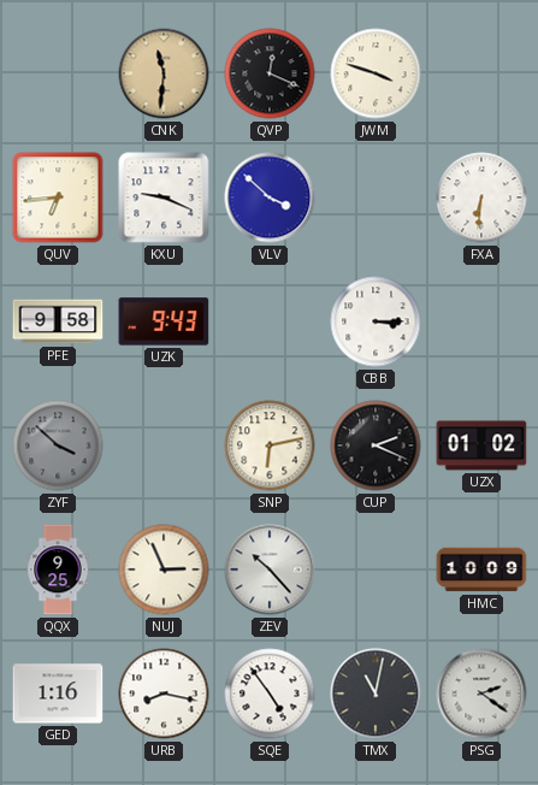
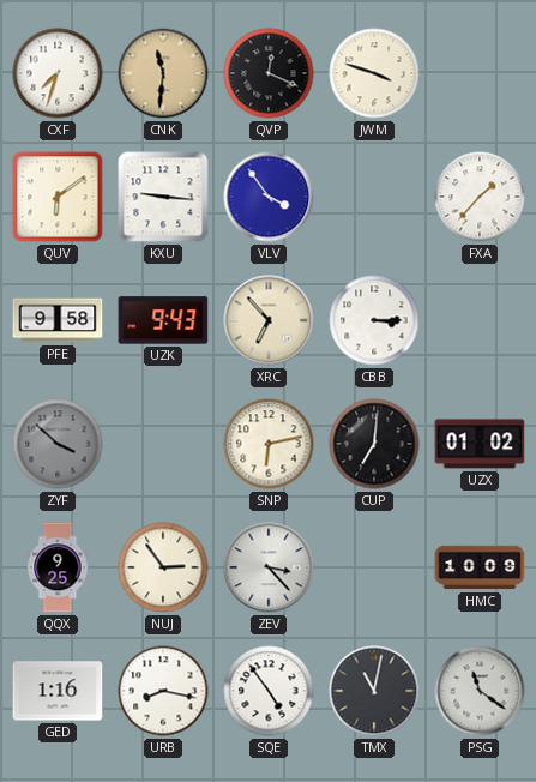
CXF: none -> 7:33 (58, 73)
QUV: 6:44 -> 6:09 (58, 197)
KXU: 9:19 -> 9:16 (163, 197)
VLV: 3:52 -> 3:54 (269, 197)
FXA: 6:31 -> 1:37 (480, 197)
XRC: none -> 6:53 (269, 320)
CUP: 2:19 -> 7:01 (374, 444)
NUJ: 2:56 -> 2:54 (163, 567)
ZEV: 10:23 -> 3:23 (269, 567)
PSG: 2:21 -> 11:21 (480, 691)
